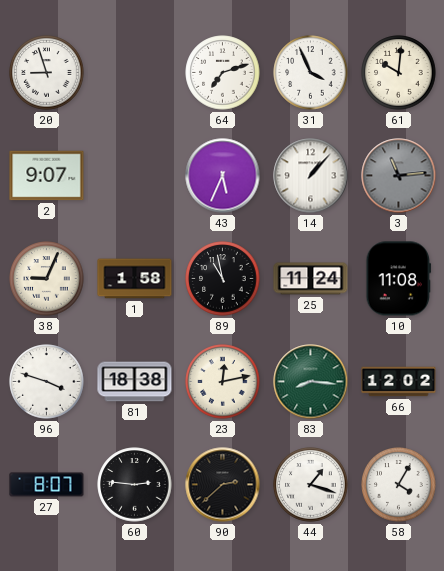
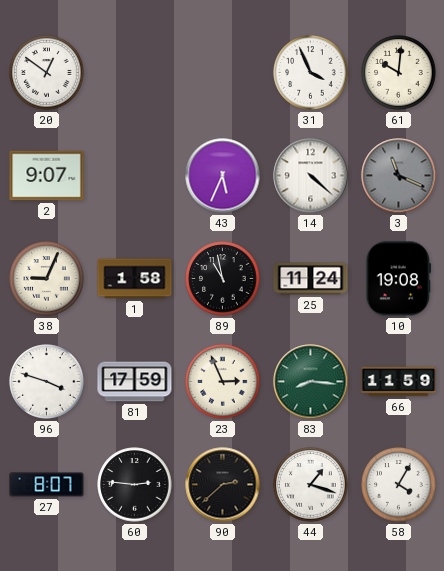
20: 8:57 -> 12:51 (47, 73)
64: 7:12 -> none (223, 73)
14: 1:07 -> 4:22 (311, 176)
3: 11:14 -> 11:19 (399, 176)
10: 11:08 -> 19:08 (399, 279)
81: 18:38 -> 17:59 (135, 382)
23: 12:13 -> 2:56 (223, 382)
66: 12:02 -> 11:59 (399, 382)
